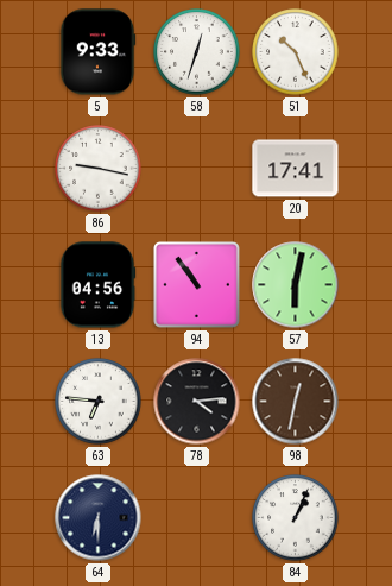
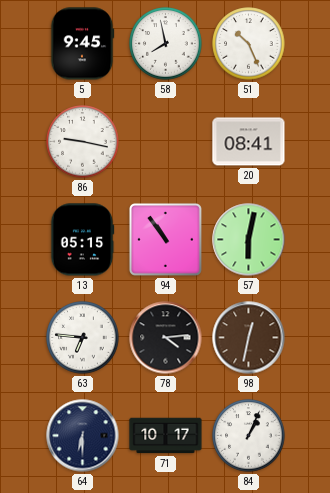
5: 9:33 -> 9:45 (82, 44)
58: 12:33 -> 7:58 (166, 44)
20: 17:41 -> 08:41 (249, 142)
13: 04:56 -> 05:15 (82, 240)
71: none -> 10:17 (166, 436)
